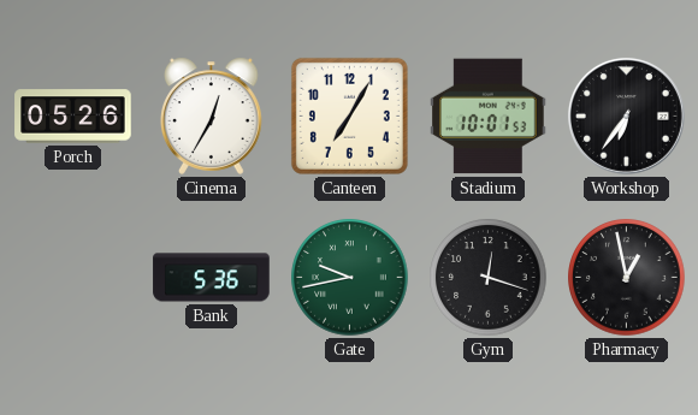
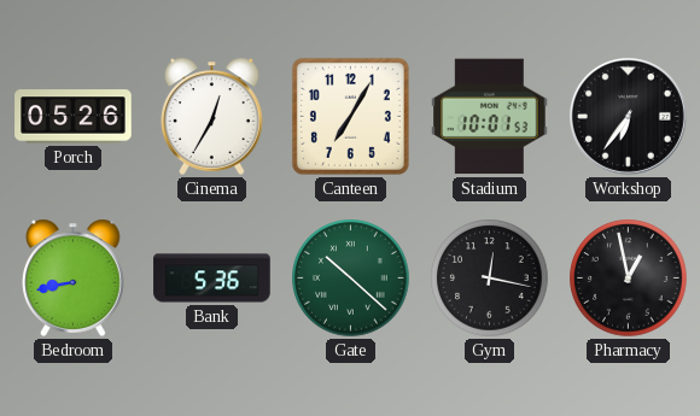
Bedroom: none -> 8:43 (74, 277)
Gate: 9:43 -> 10:22 (351, 279)
Gym: 12:18 -> 12:17 (490, 279)
